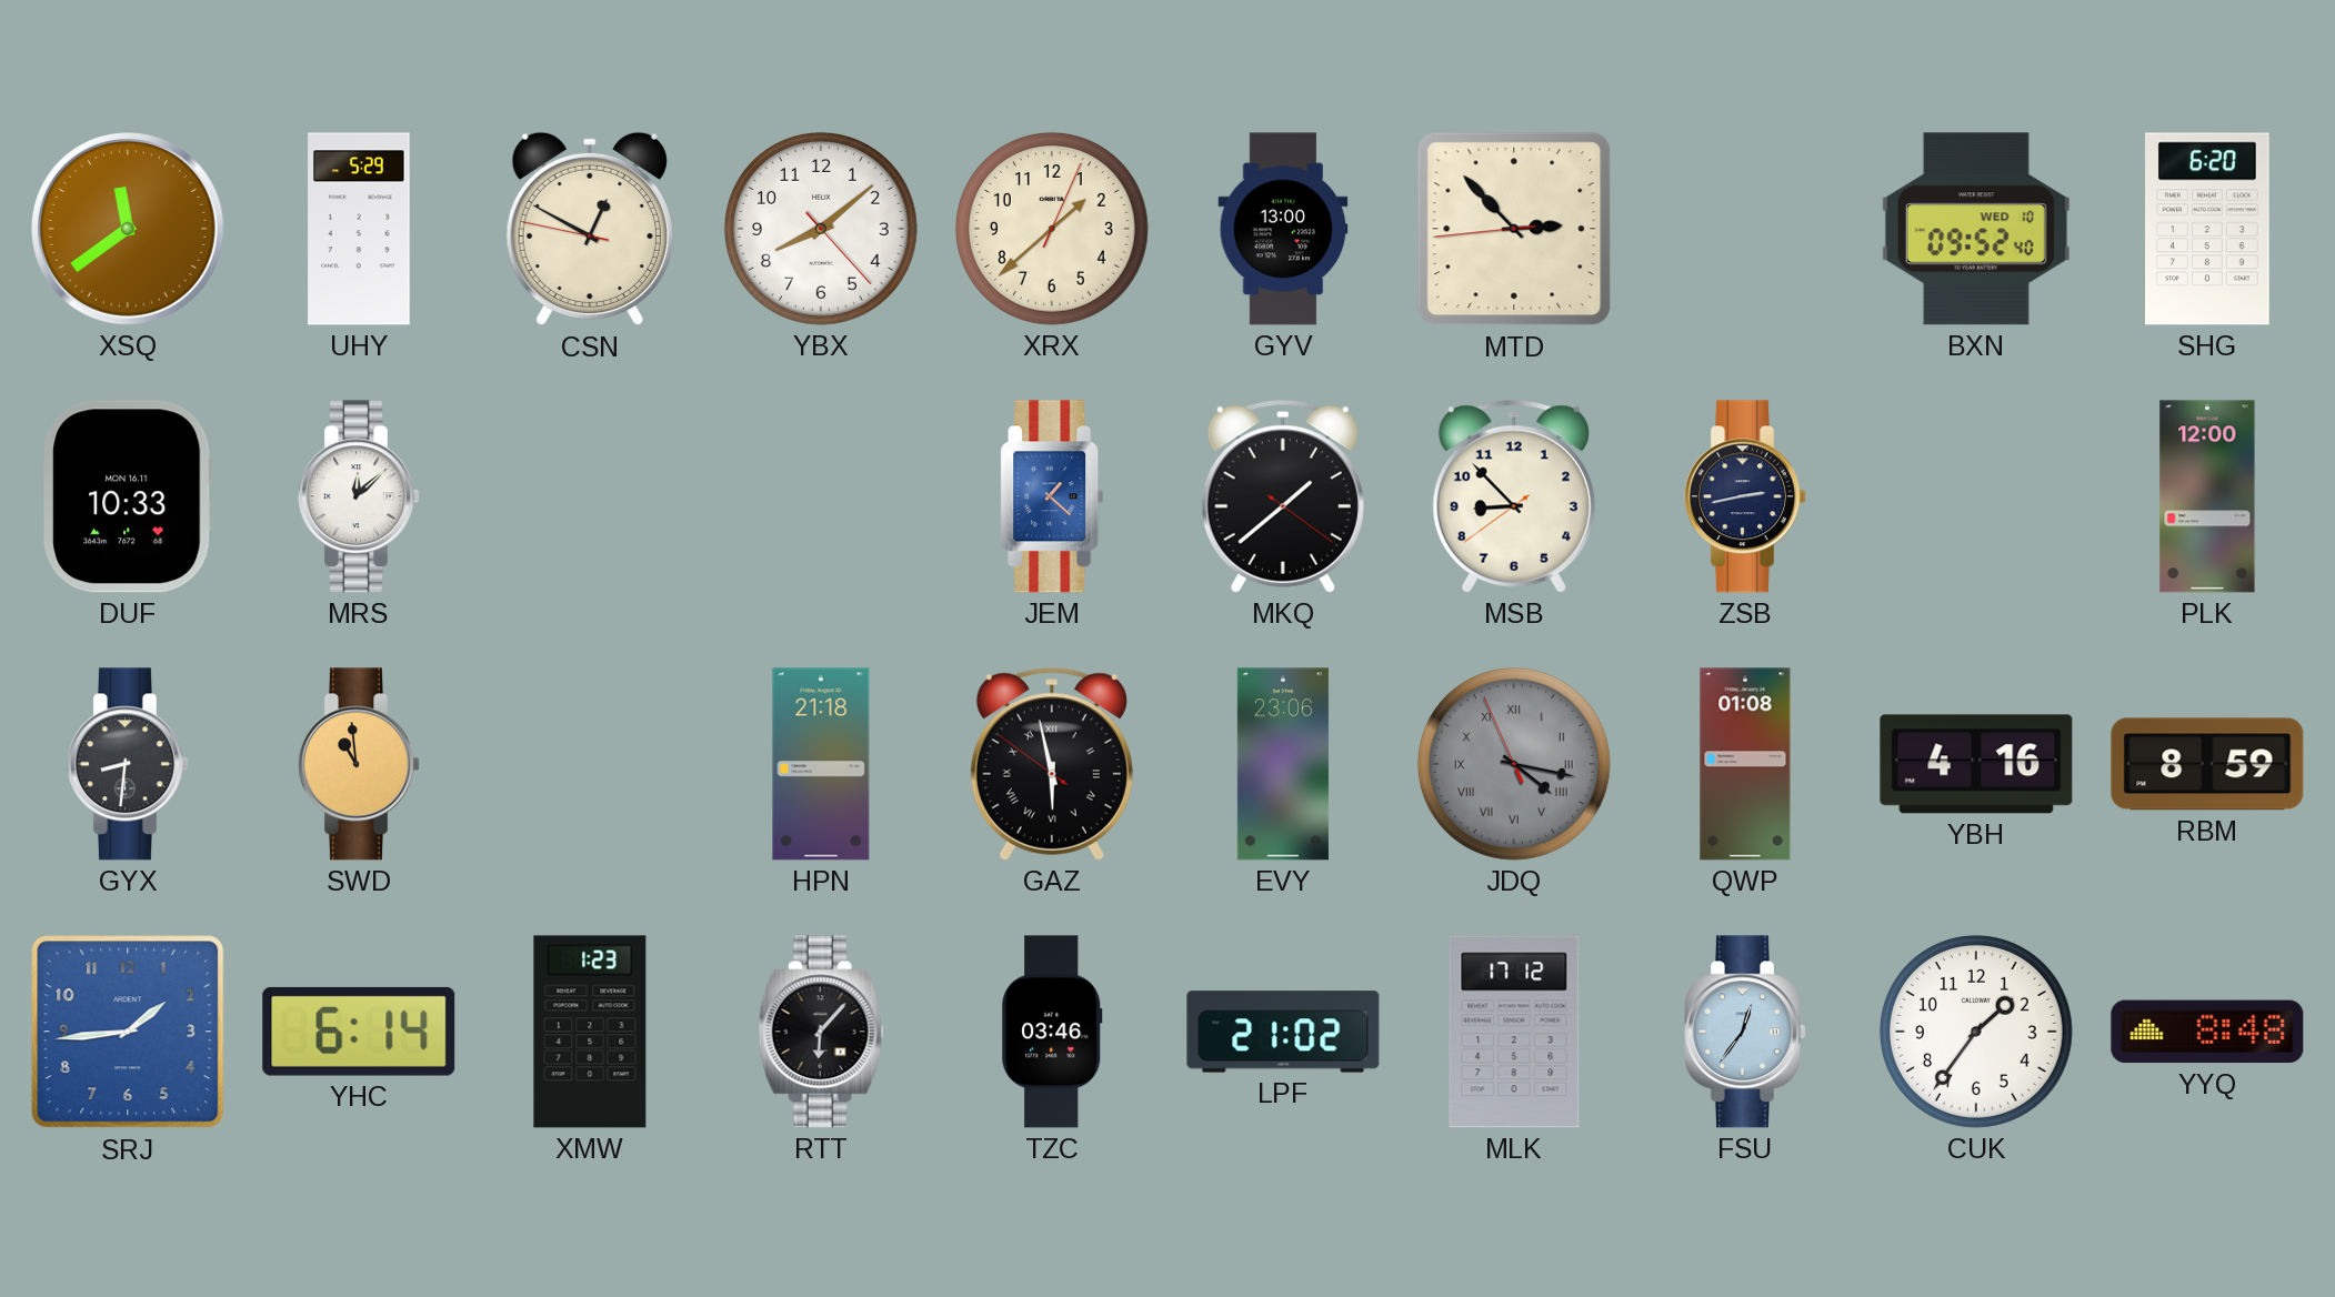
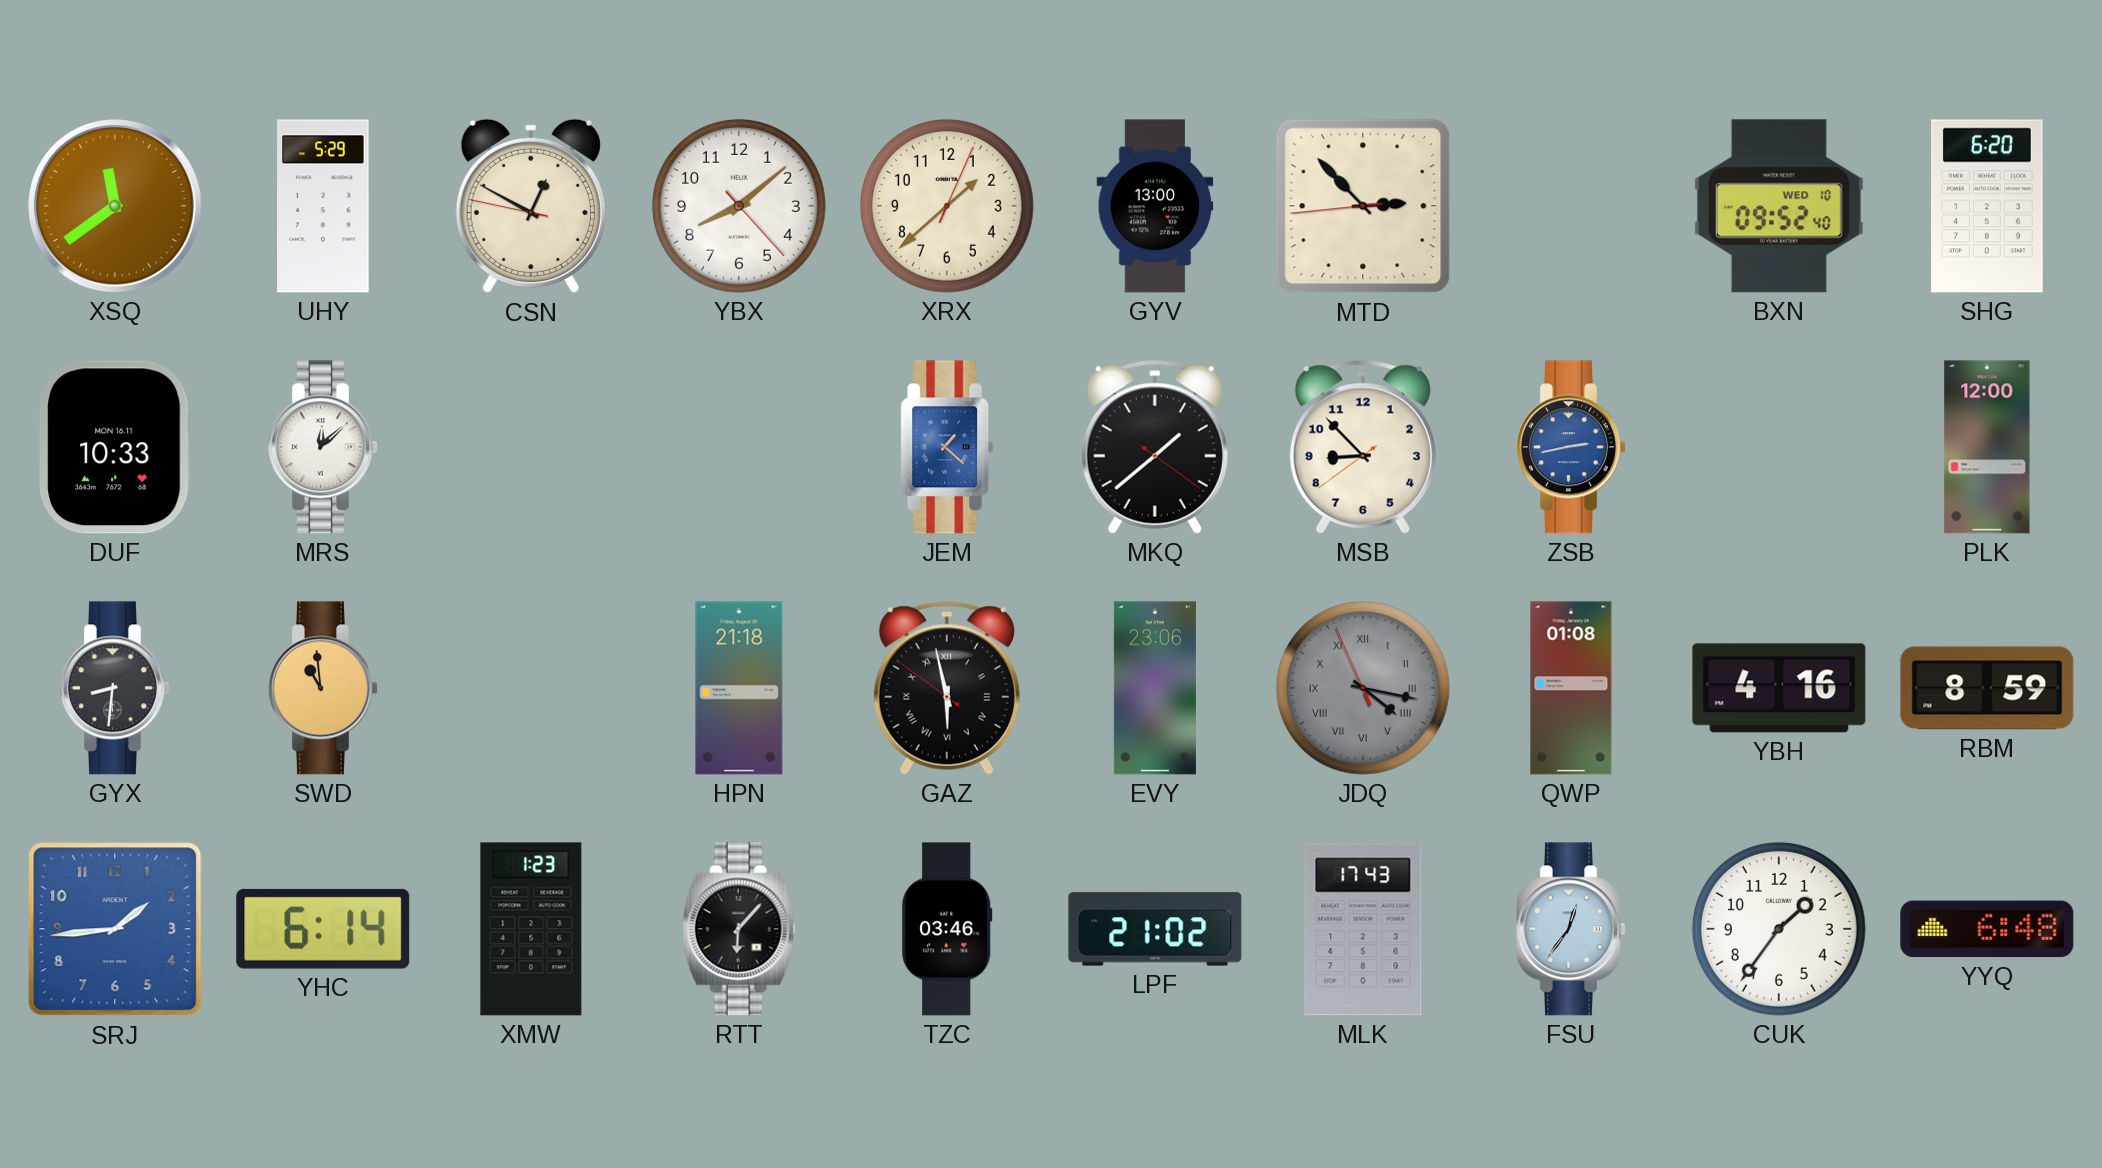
ZSB dial: navy -> blue (1571, 447)
MLK: 17:12 -> 17:43 (1363, 929)
YYQ: 8:48 -> 6:48 (1987, 929)
